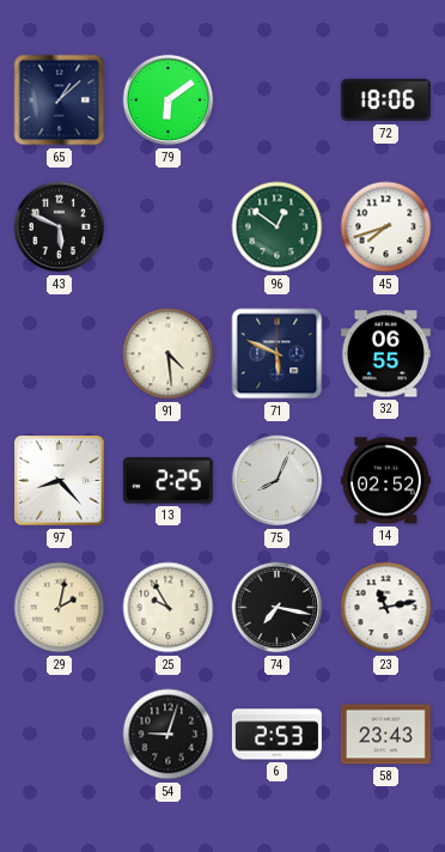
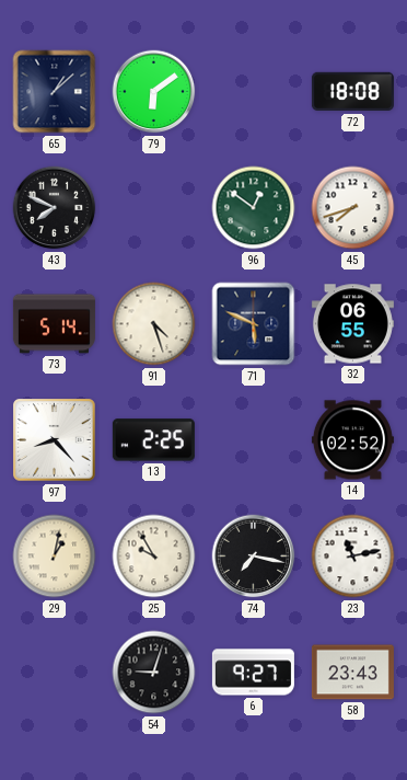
72: 18:06 -> 18:08 (352, 92)
43: 5:49 -> 7:49 (55, 208)
73: none -> 5:14 (54, 324)
91: 4:29 -> 4:27 (154, 324)
75: 8:04 -> none (278, 481)
29: 2:02 -> 1:02 (55, 557)
6: 2:53 -> 9:27 (253, 673)
